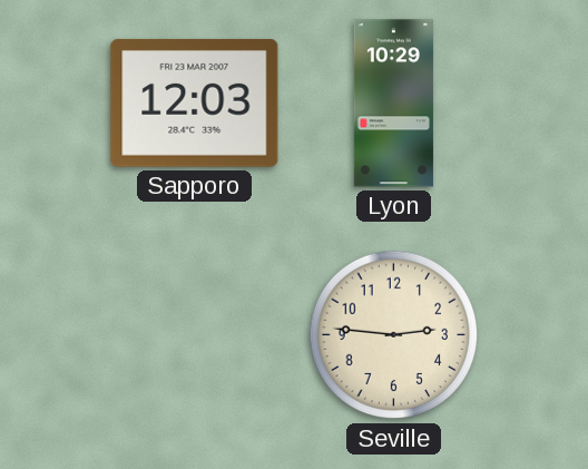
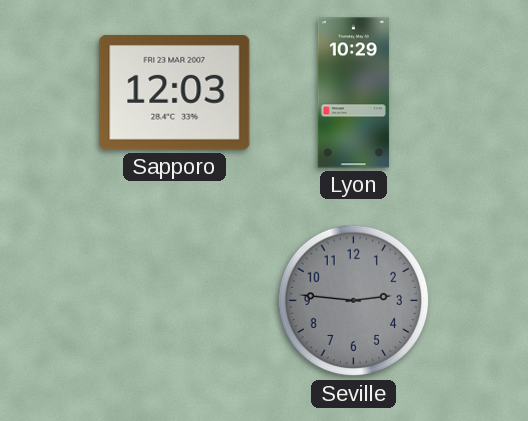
Seville dial: cream -> grey (354, 301)
